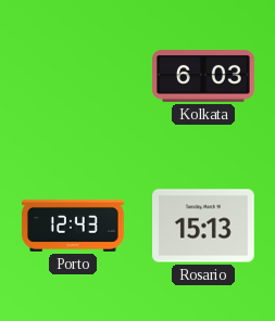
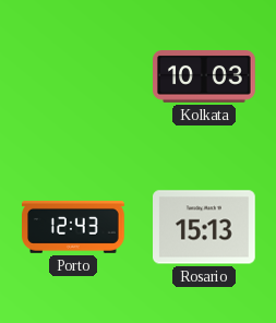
Kolkata: 6:03 -> 10:03 (204, 77)
